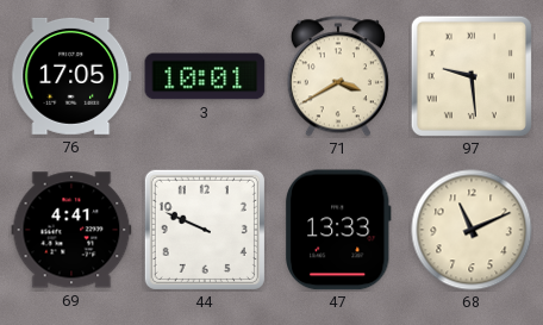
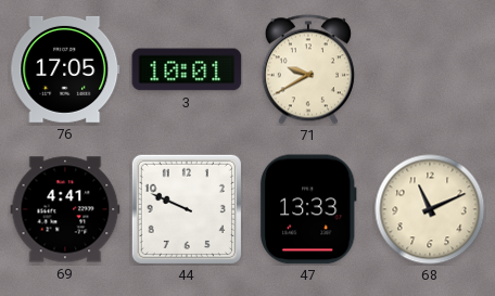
71: 3:40 -> 9:40 (308, 69)
97: 9:29 -> none (472, 76)
